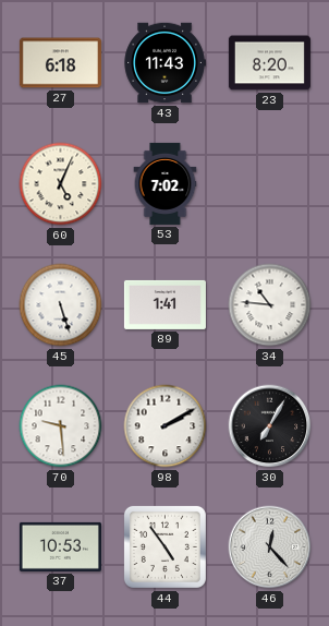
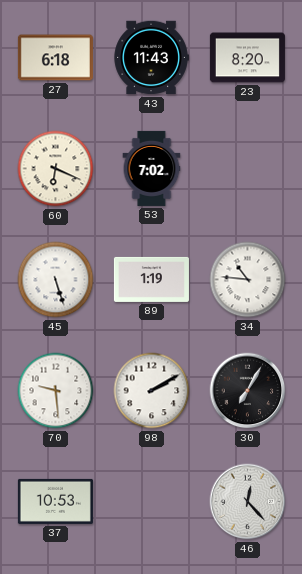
60: 5:04 -> 6:19 (56, 169)
89: 1:41 -> 1:19 (151, 279)
44: 4:54 -> none (164, 546)
